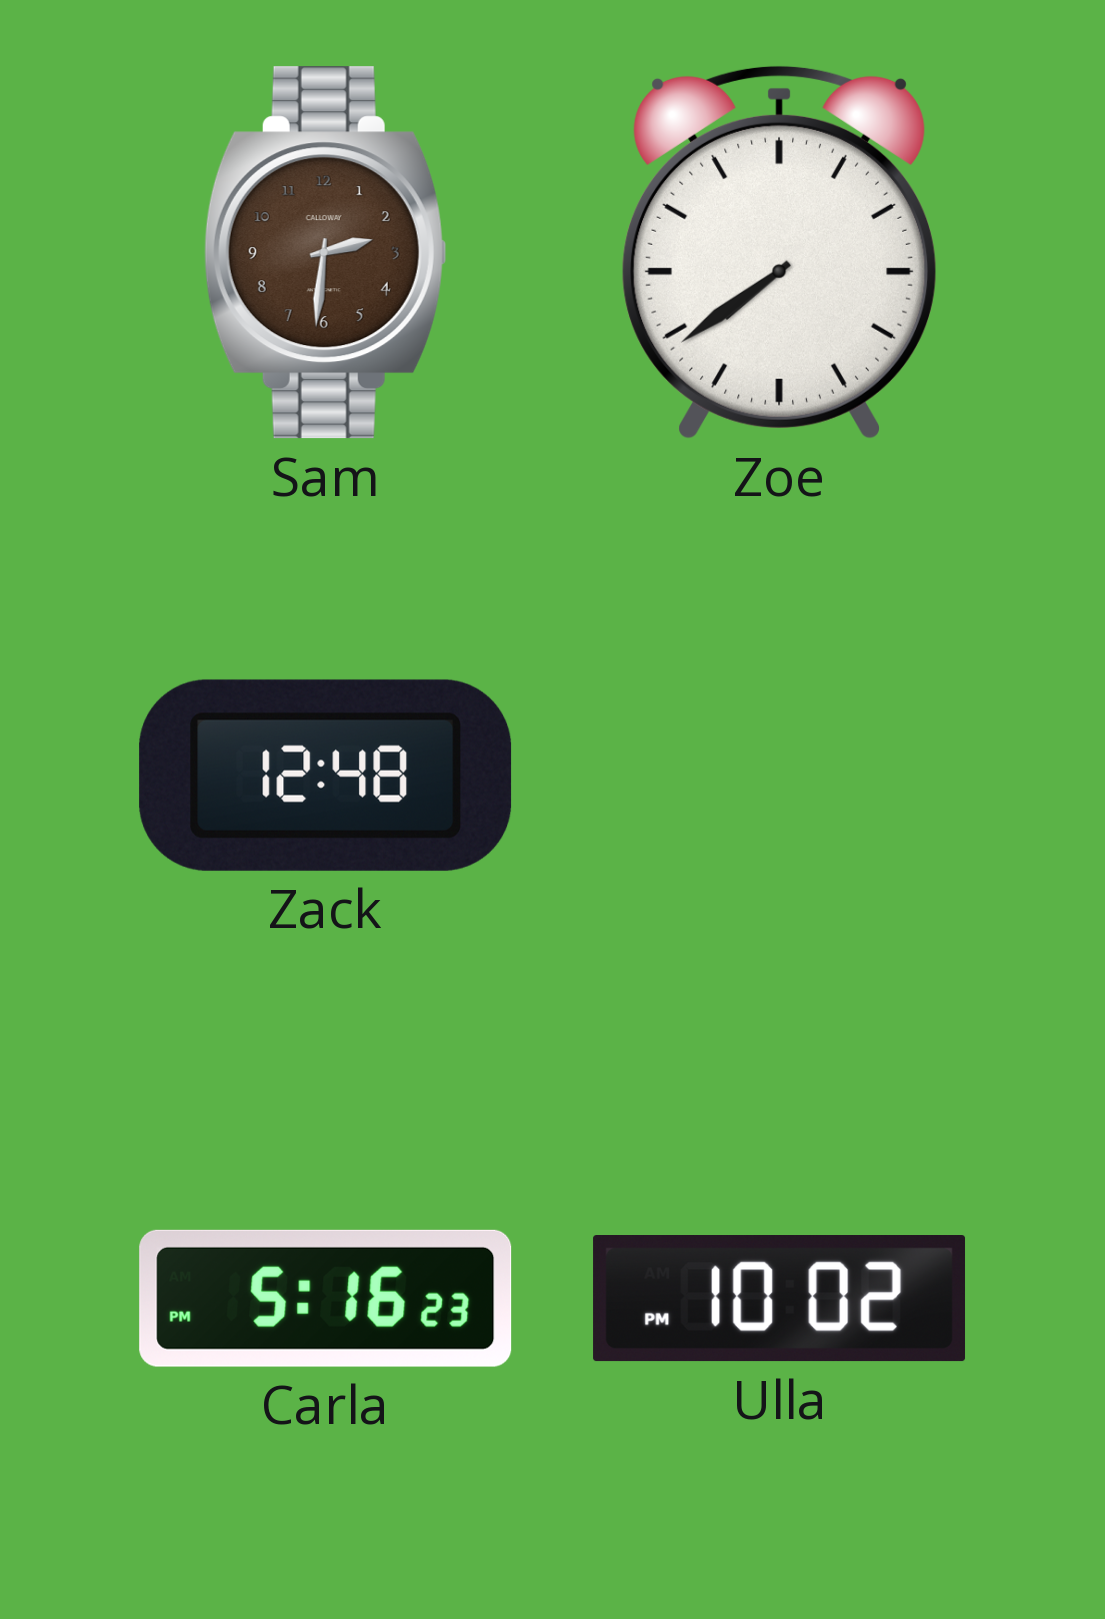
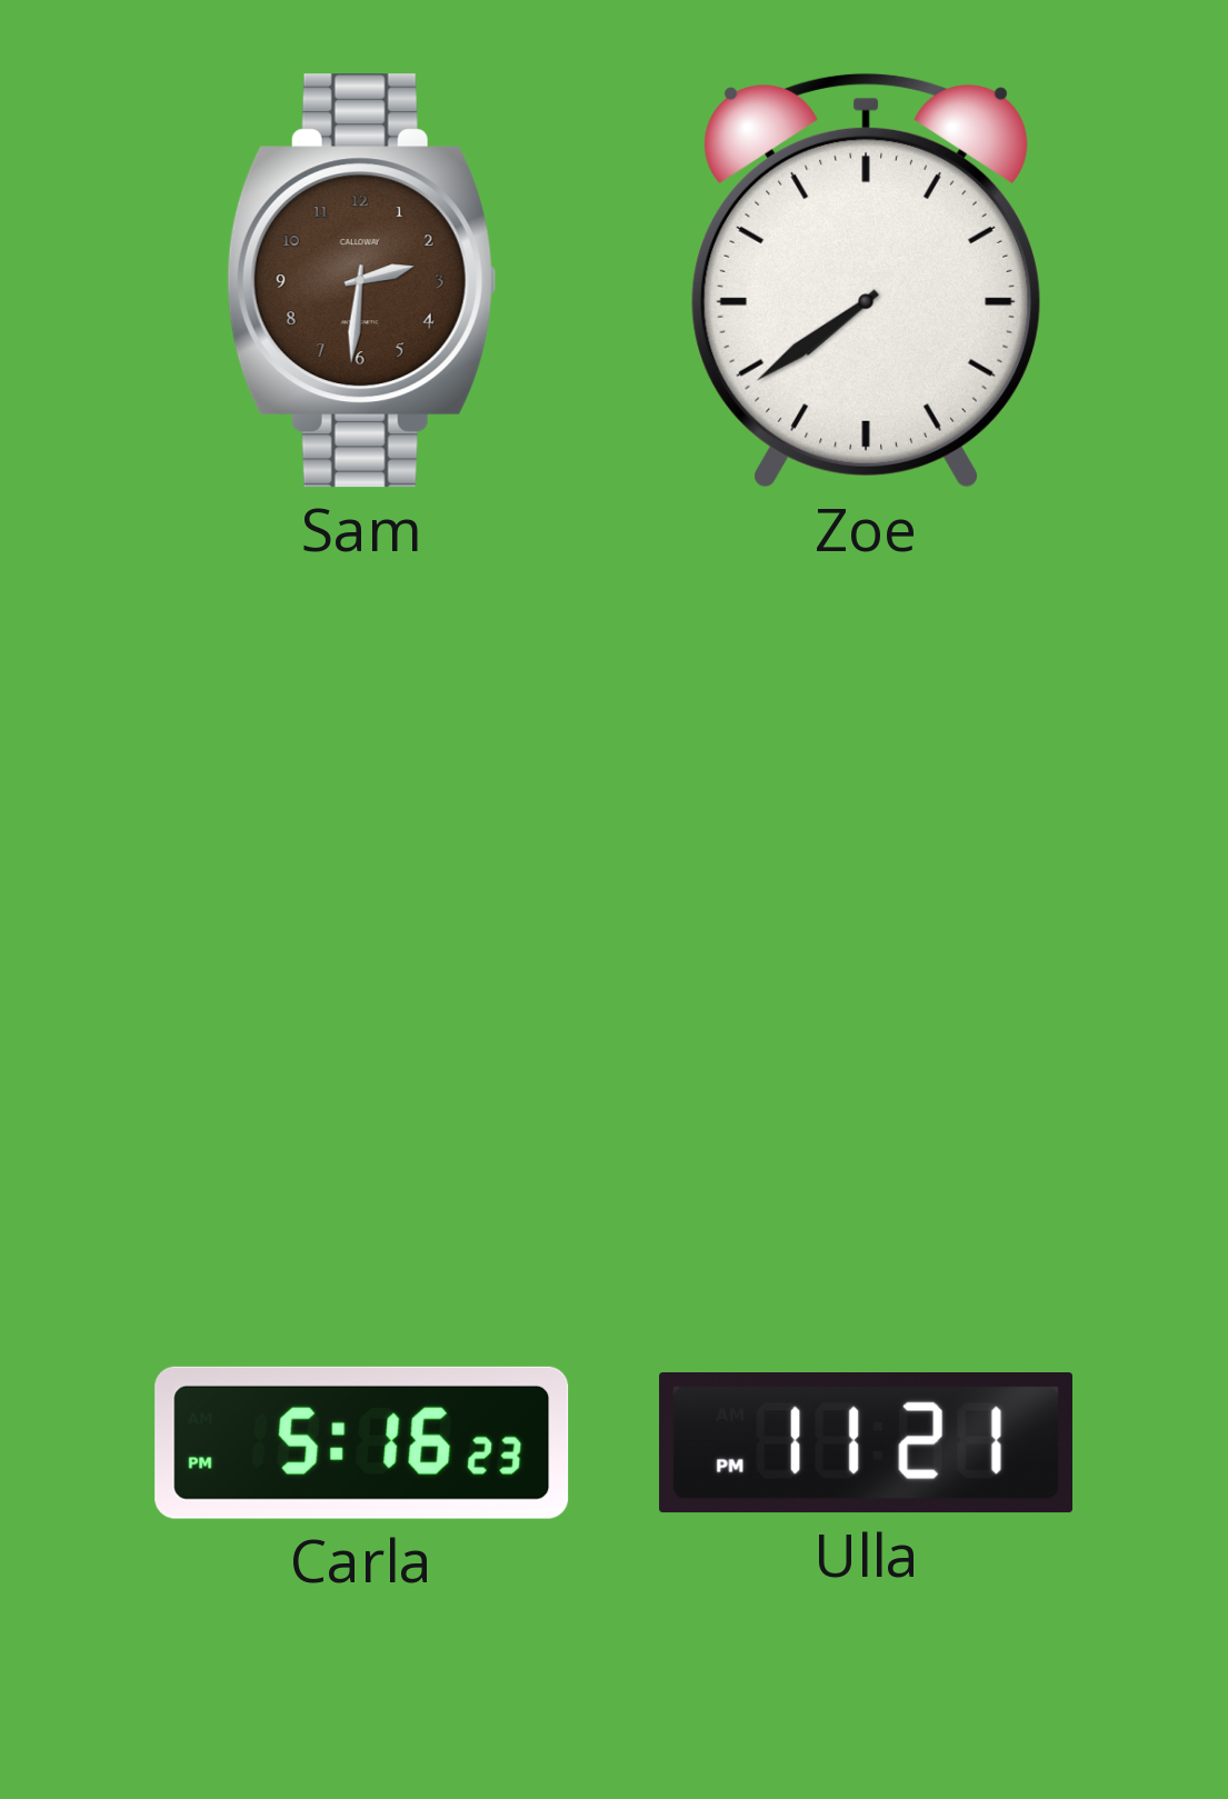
Zack: 12:48 -> none (326, 775)
Ulla: 10:02 -> 11:21 (867, 1443)
